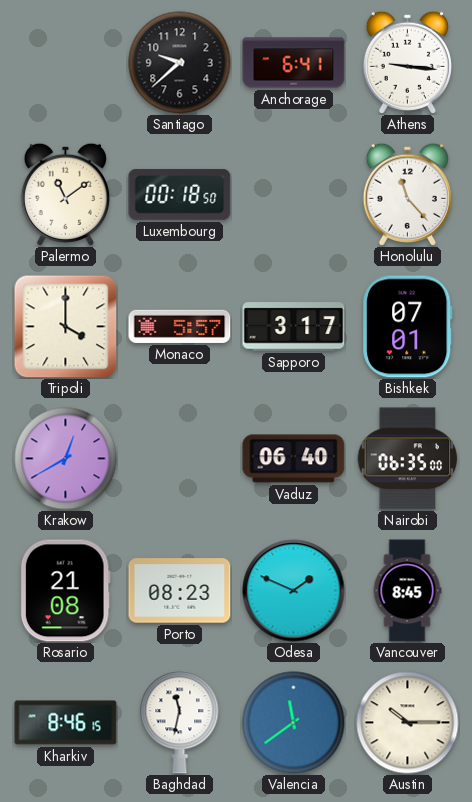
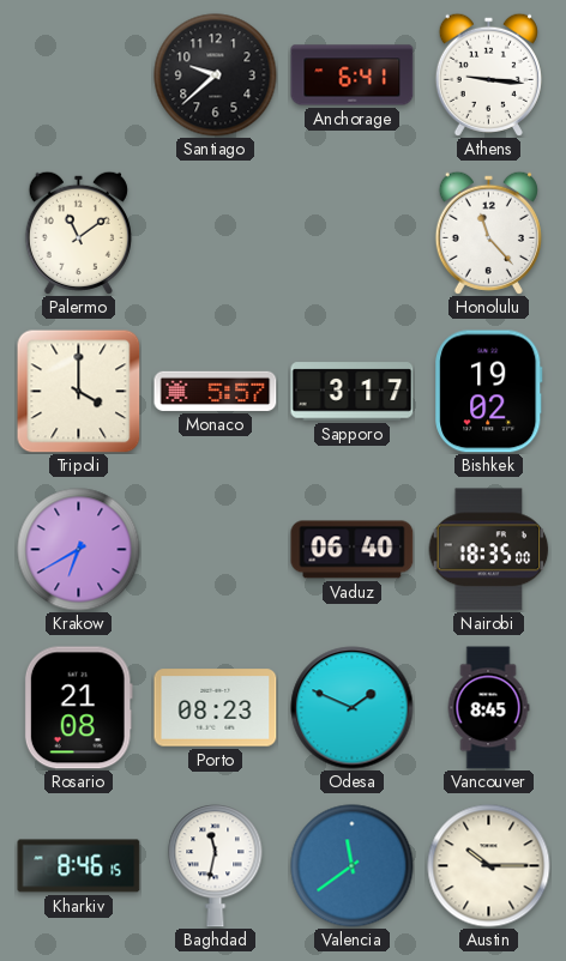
Luxembourg: 00:18 -> none (180, 194)
Bishkek: 07:01 -> 19:02 (489, 392)
Krakow: 12:40 -> 6:40 (79, 550)
Nairobi: 06:35 -> 18:35 (489, 550)
